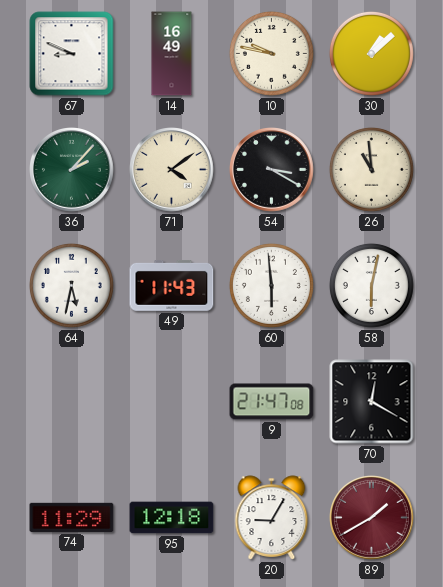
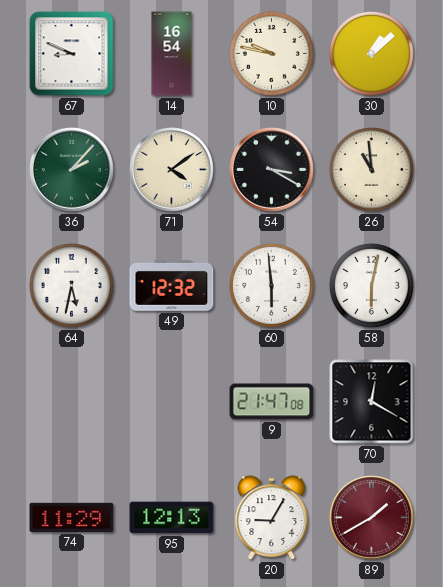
14: 16:49 -> 16:54 (172, 54)
49: 11:43 -> 12:32 (172, 286)
95: 12:18 -> 12:13 (172, 518)
